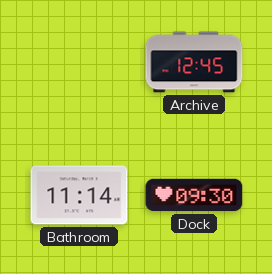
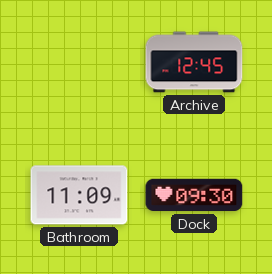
Bathroom: 11:14 -> 11:09 (79, 195)
